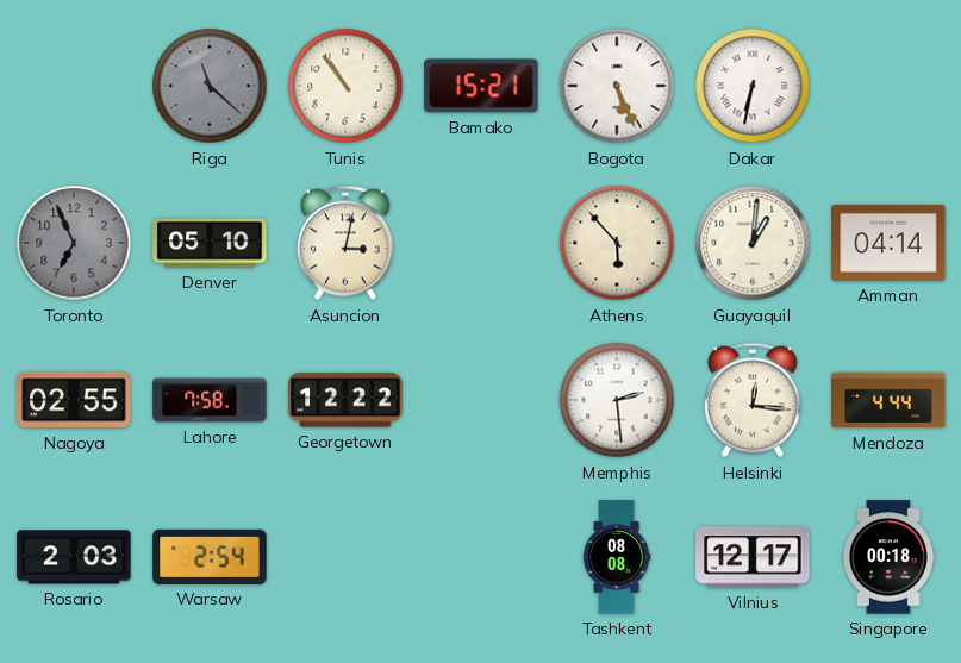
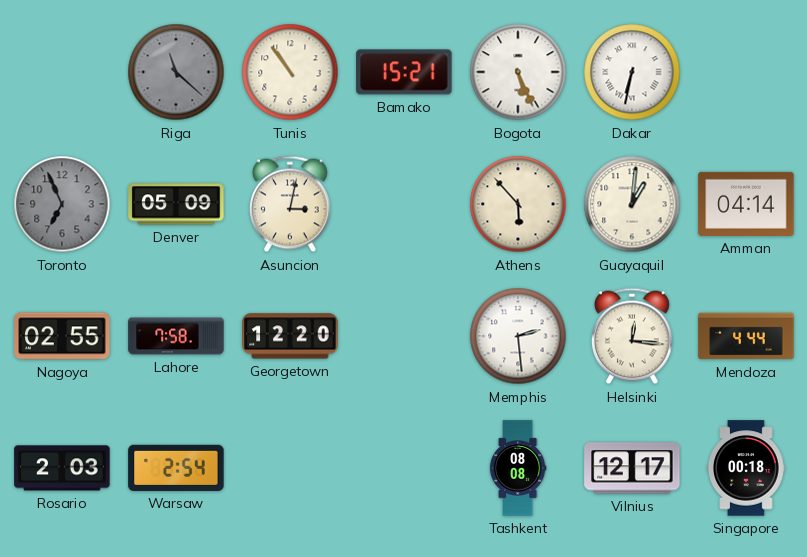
Denver: 05:10 -> 05:09 (176, 204)
Georgetown: 12:22 -> 12:20 (290, 336)
